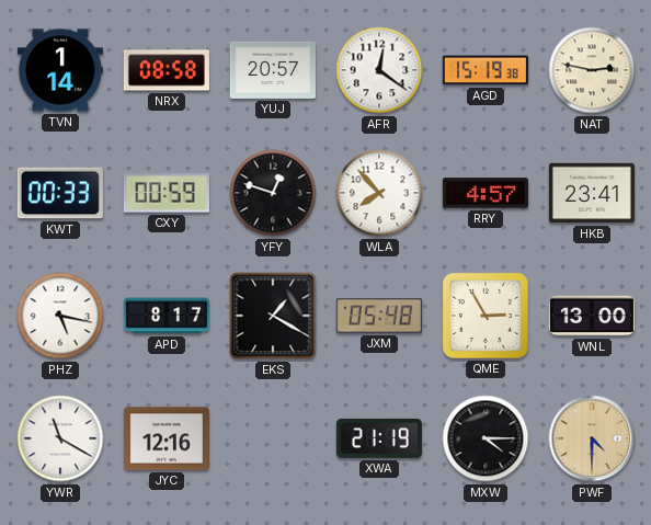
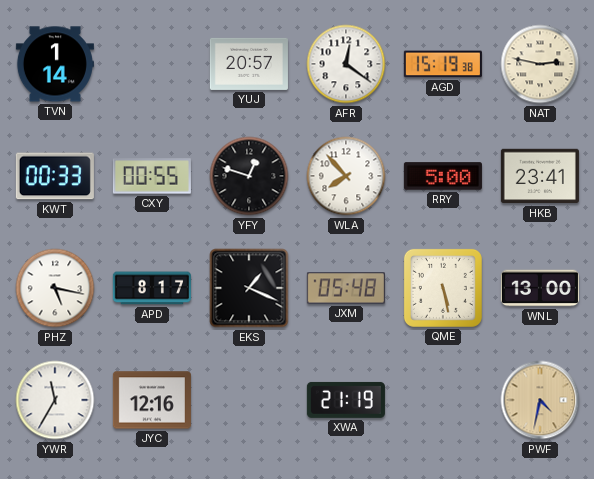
NRX: 08:58 -> none (167, 70)
CXY: 00:59 -> 00:55 (152, 176)
RRY: 4:57 -> 5:00 (443, 176)
EKS: 1:20 -> 1:19 (249, 288)
QME: 2:55 -> 5:28 (443, 288)
YWR: 11:20 -> 11:35 (55, 400)
MXW: 4:15 -> none (486, 438)
PWF: 4:30 -> 4:32 (540, 400)
